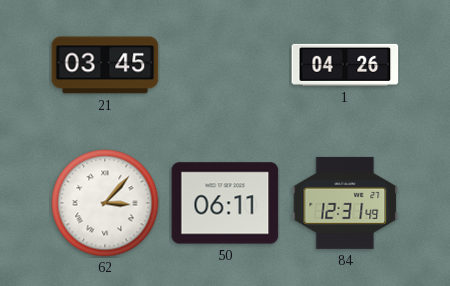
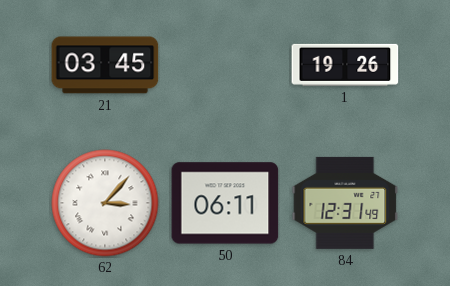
1: 04:26 -> 19:26 (345, 65)
